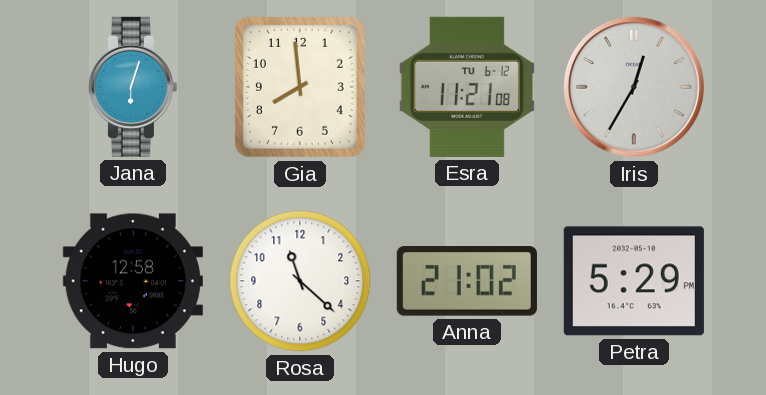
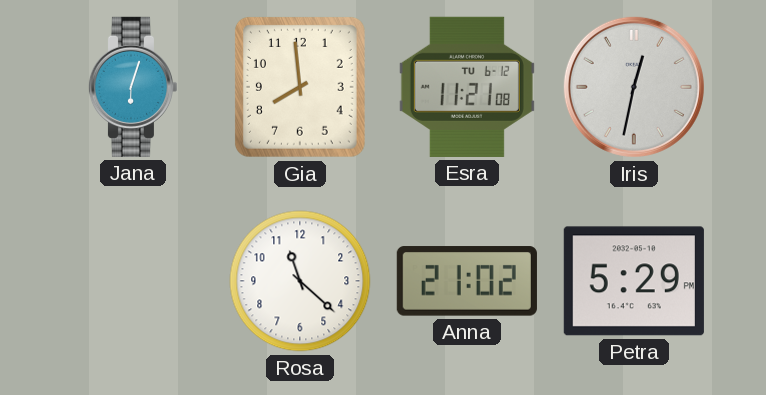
Iris: 12:35 -> 12:32 (634, 87)
Hugo: 12:58 -> none (133, 281)
